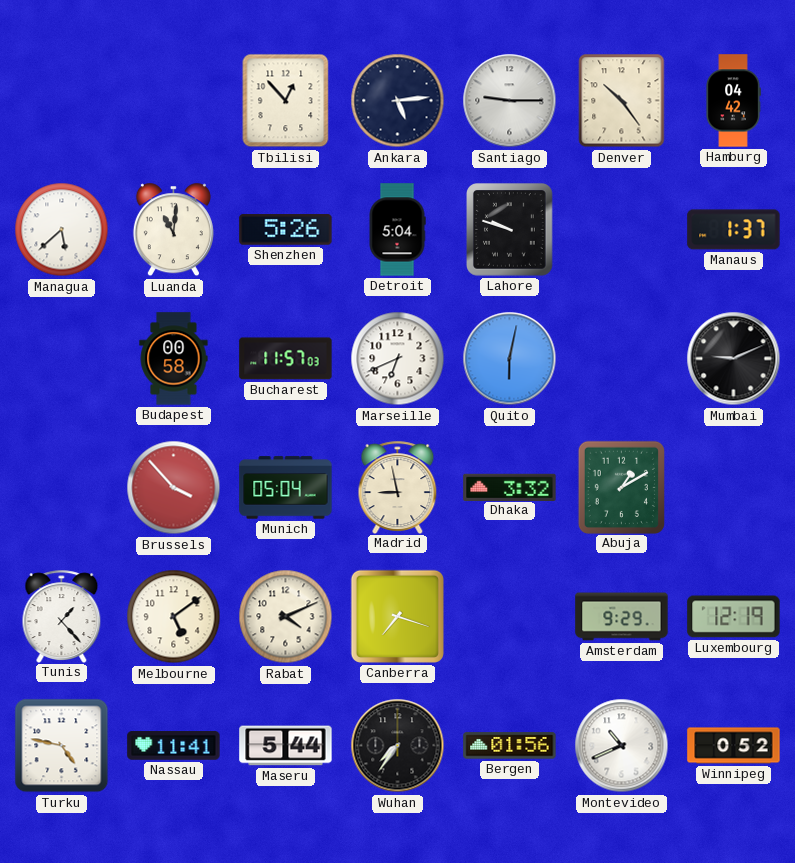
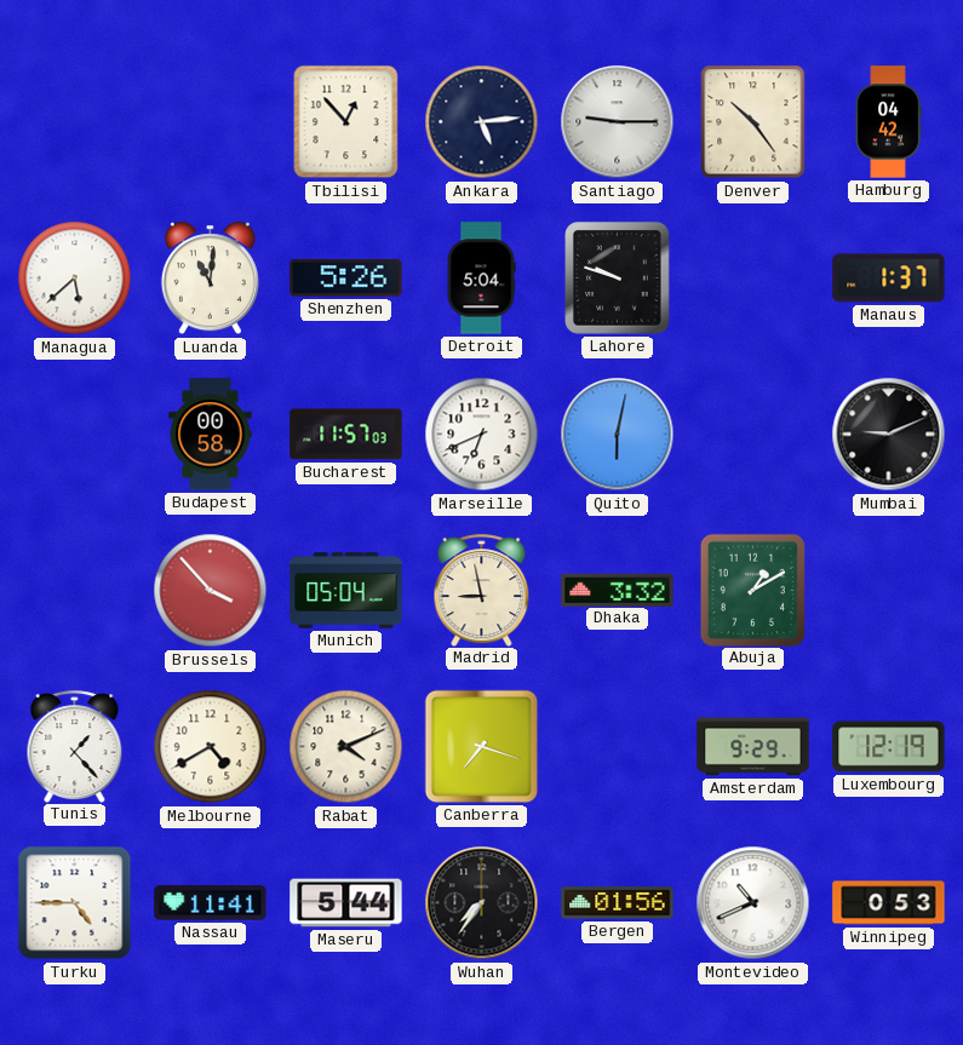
Melbourne: 5:09 -> 4:40 (211, 747)
Turku: 4:47 -> 4:45 (75, 903)
Winnipeg: 0:52 -> 0:53 (889, 903)
